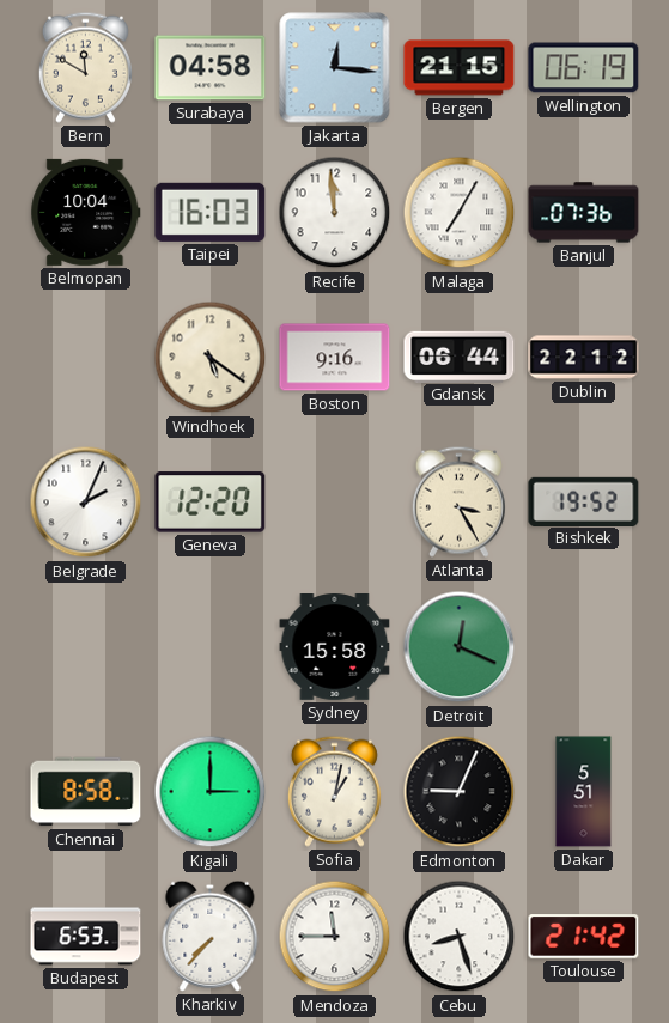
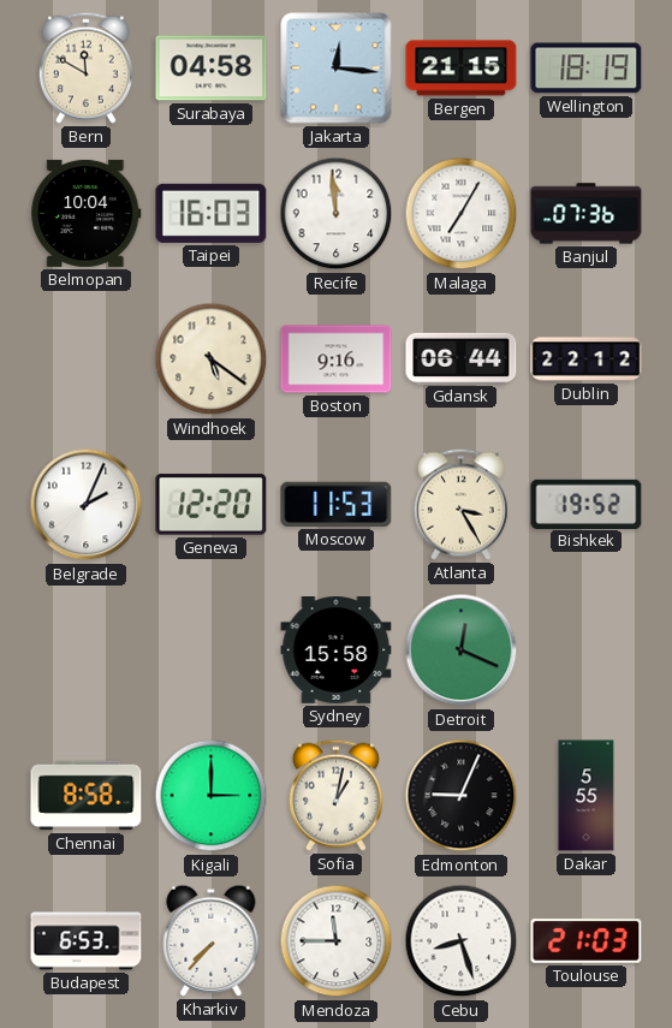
Wellington: 06:19 -> 18:19 (587, 69)
Moscow: none -> 11:53 (337, 504)
Dakar: 5:51 -> 5:55 (587, 796)
Toulouse: 21:42 -> 21:03 (587, 941)
